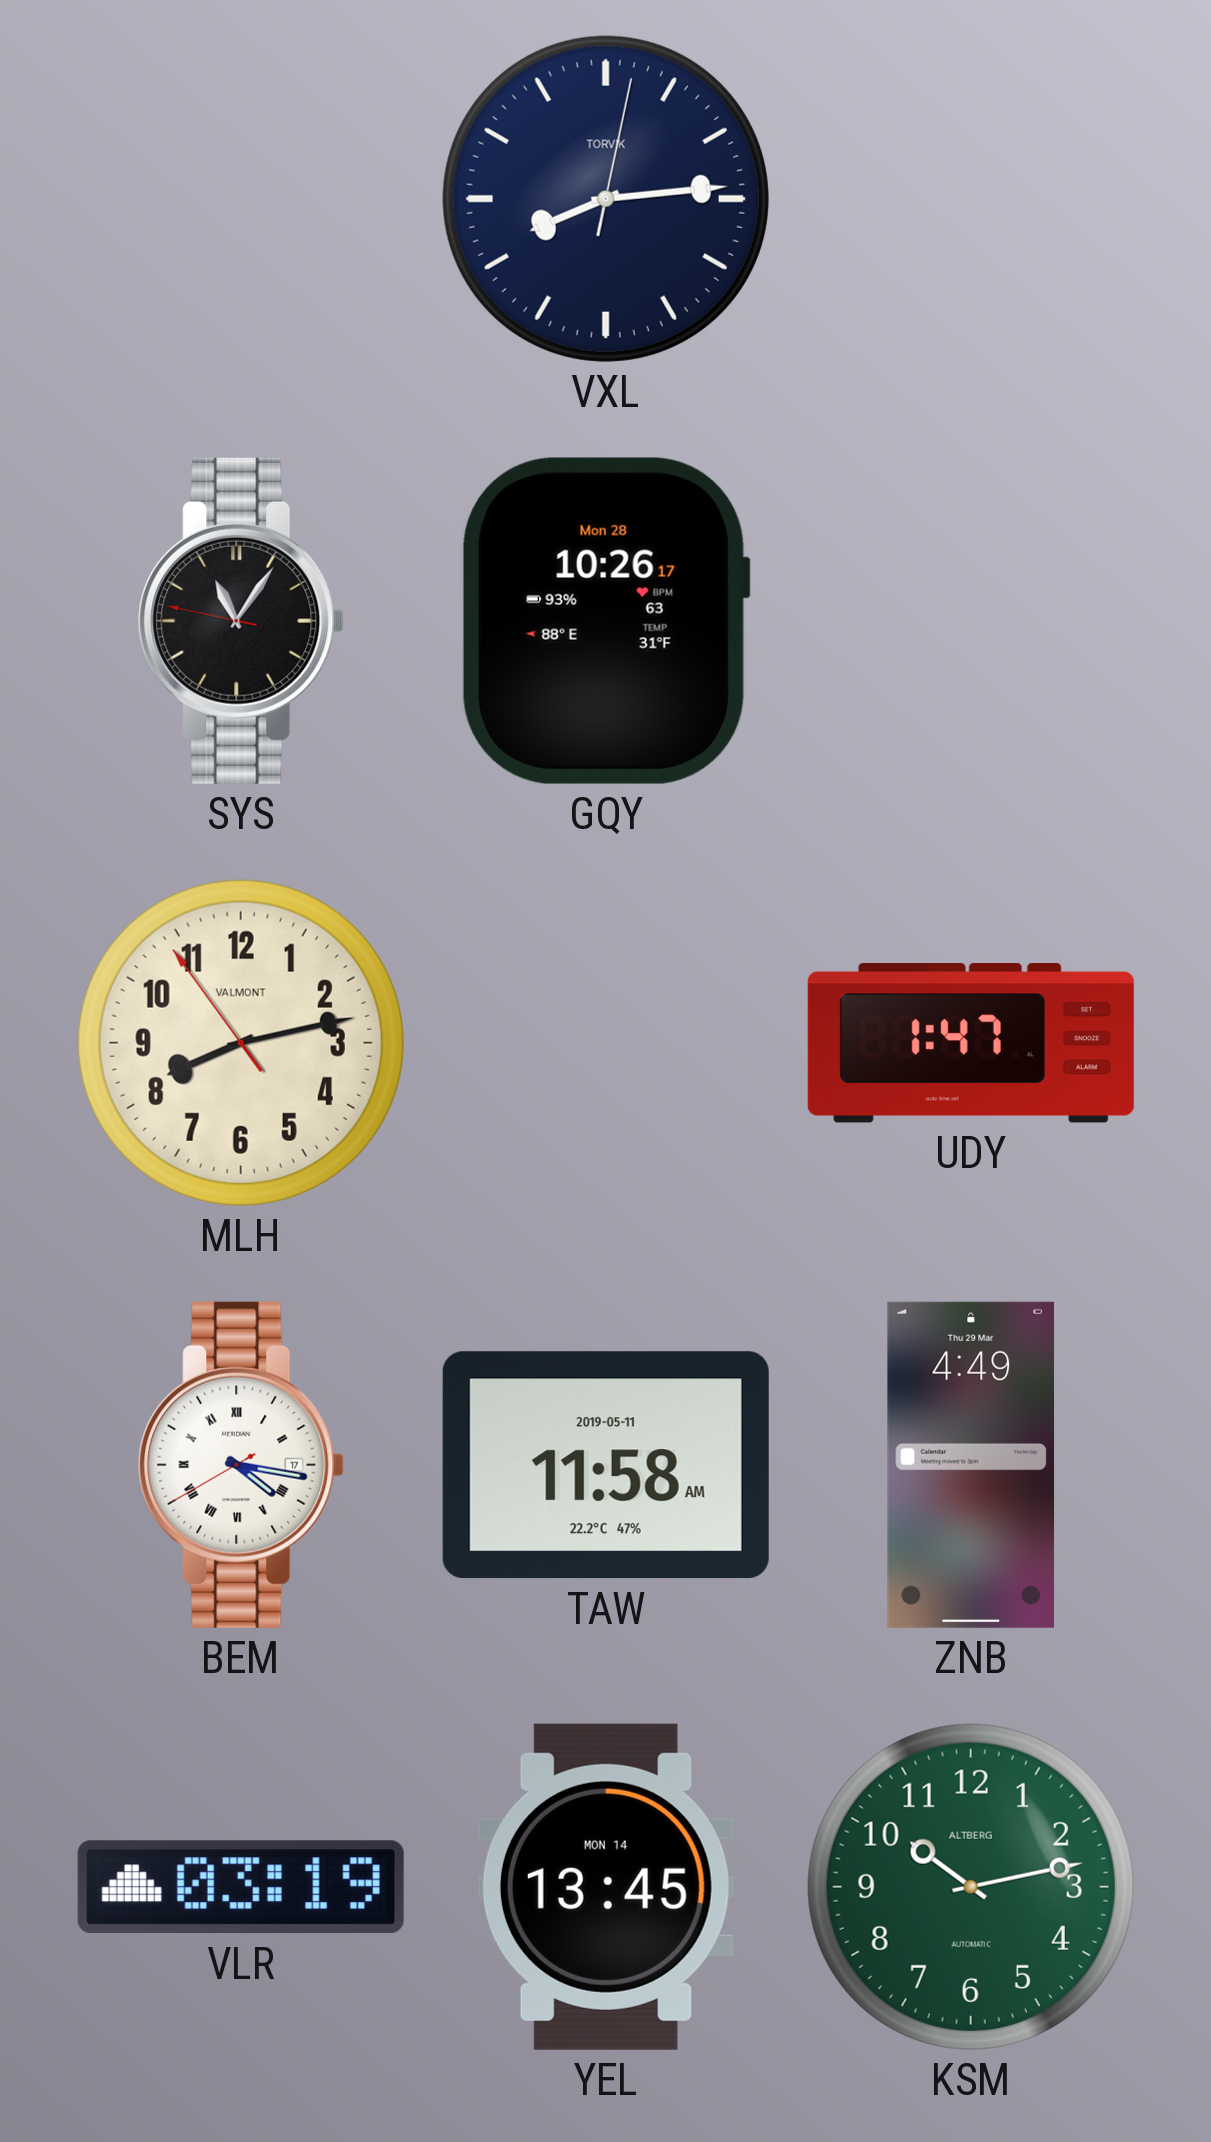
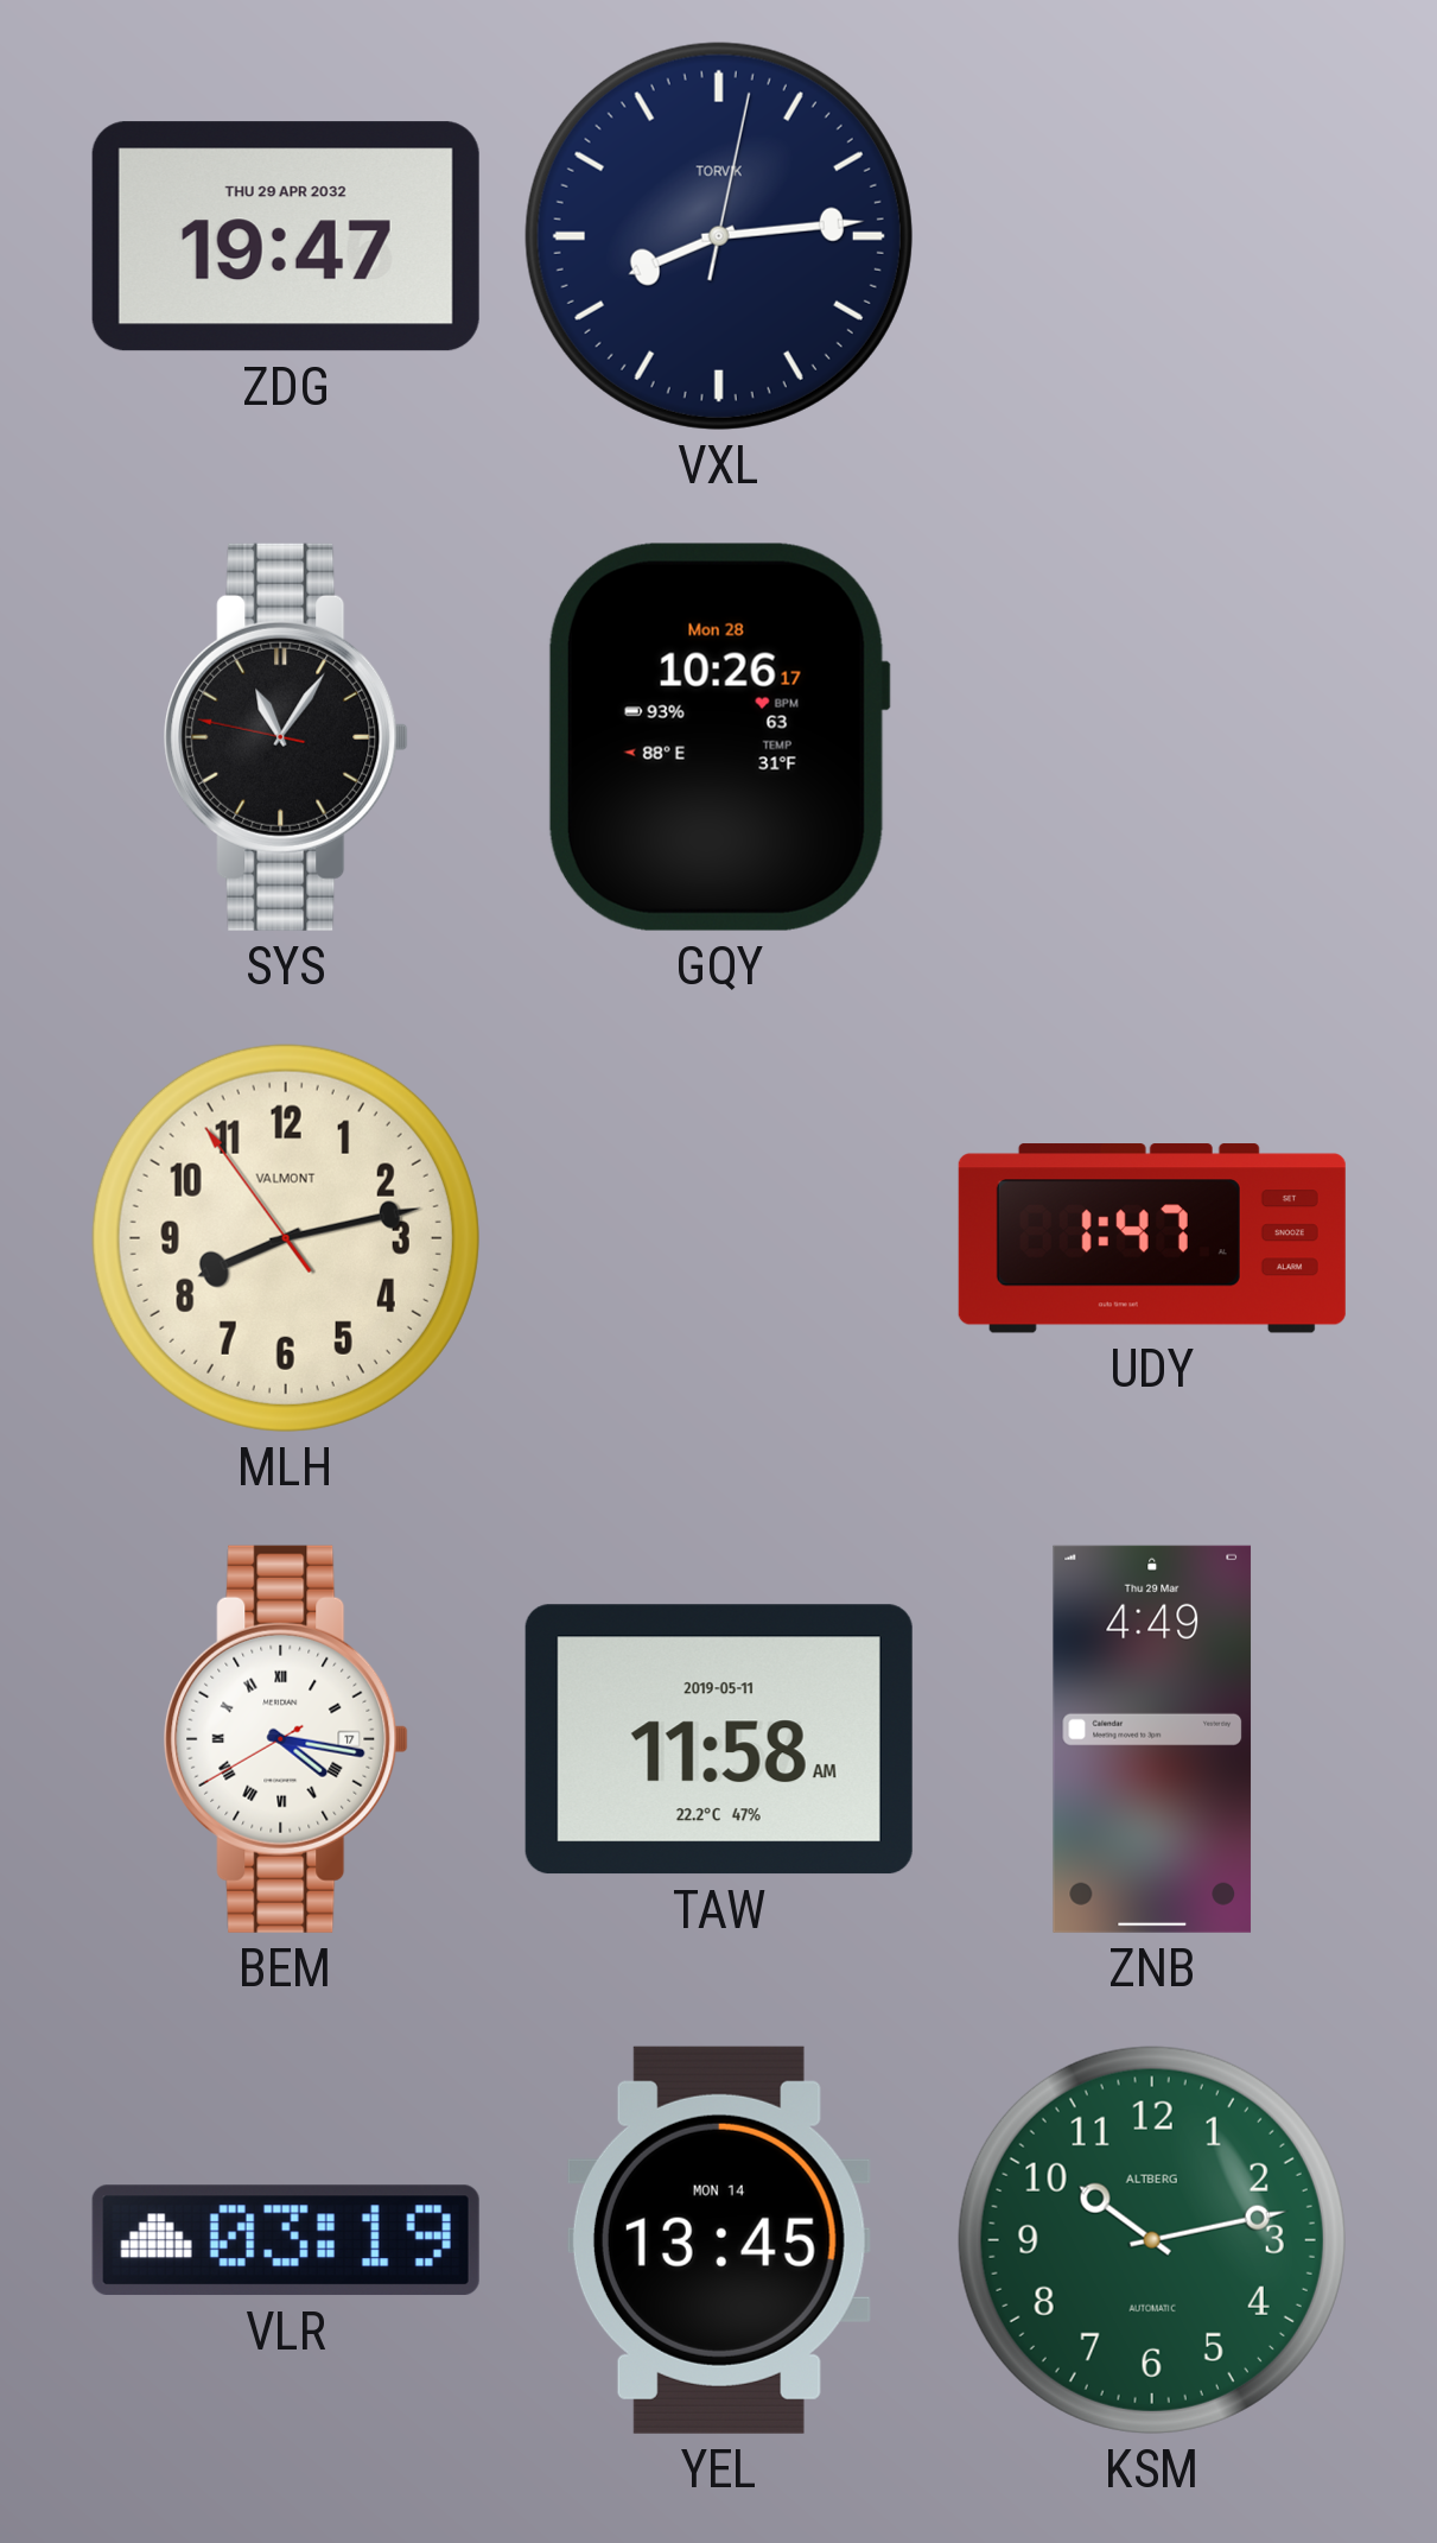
ZDG: none -> 19:47 (286, 236)
